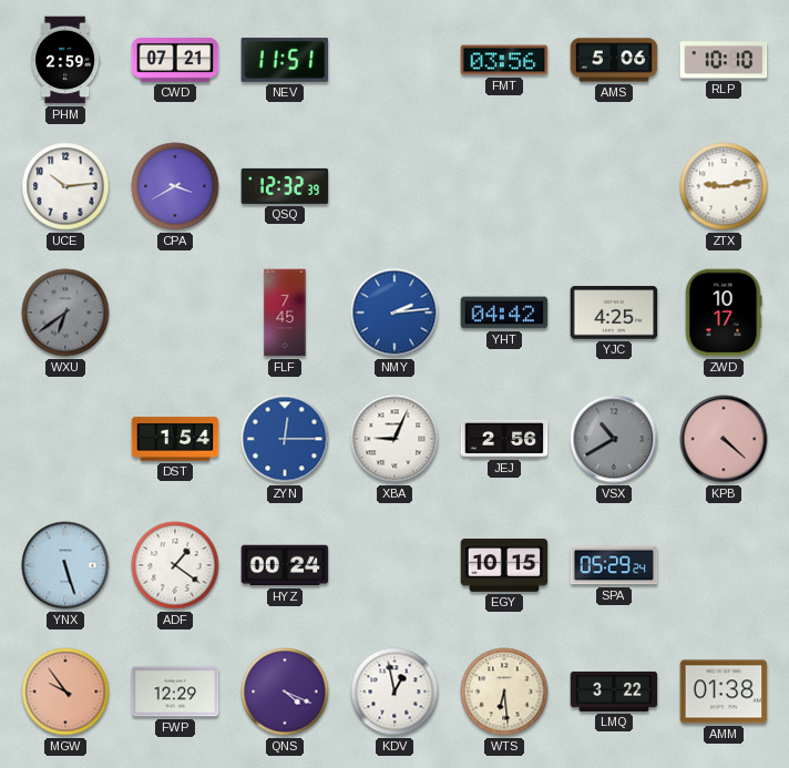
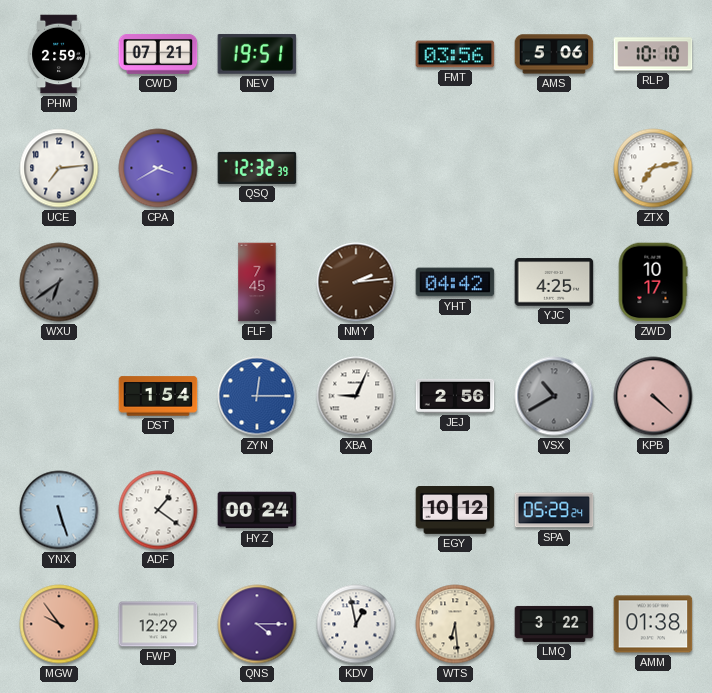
NEV: 11:51 -> 19:51 (257, 54)
UCE: 10:14 -> 7:14 (59, 168)
ZTX: 9:13 -> 7:13 (653, 168)
NMY dial: blue -> brown (356, 282)
EGY: 10:15 -> 10:12 (455, 511)
QNS: 4:19 -> 4:15 (257, 624)
